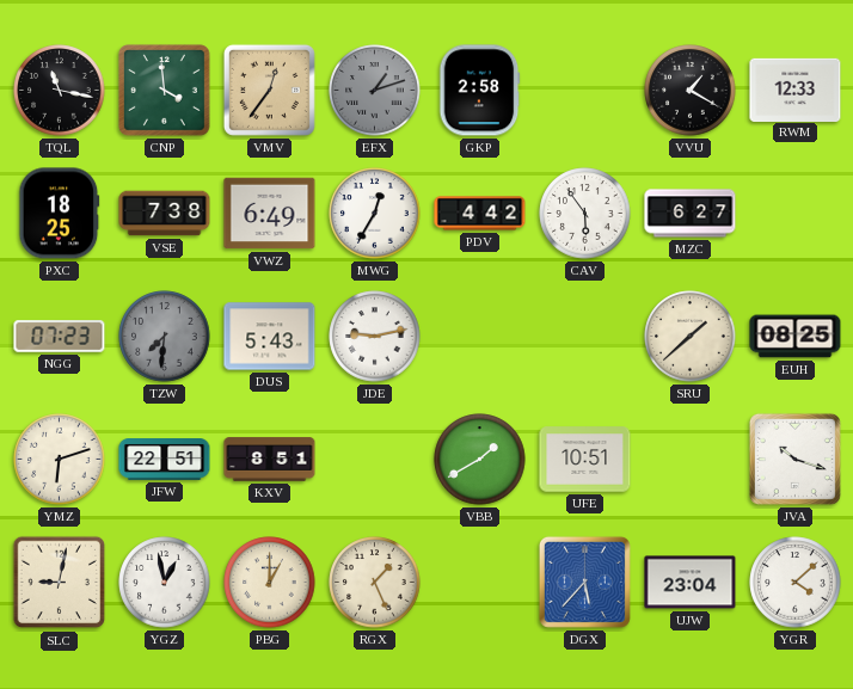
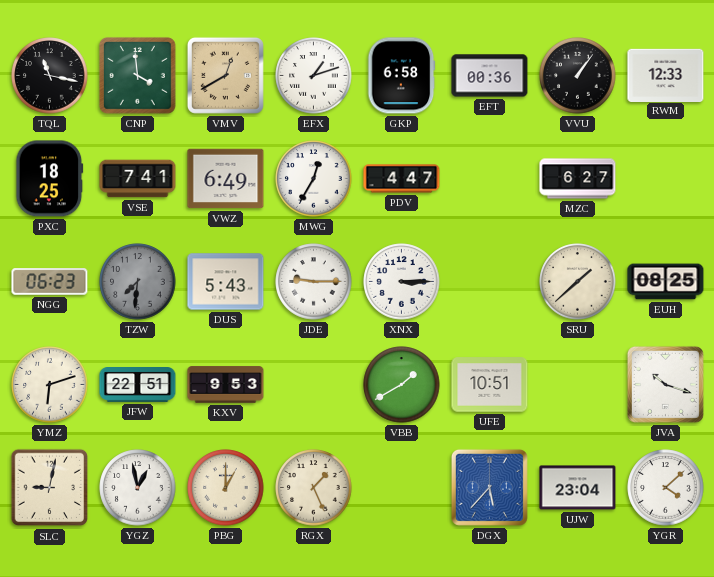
VMV: 12:36 -> 12:40 (225, 75)
EFX dial: grey -> white (314, 76)
GKP: 2:58 -> 6:58 (402, 76)
EFT: none -> 00:36 (490, 76)
VVU: 1:20 -> 1:06 (578, 76)
VSE: 7:38 -> 7:41 (138, 179)
PDV: 4:42 -> 4:47 (402, 179)
CAV: 5:54 -> none (585, 214)
NGG: 07:23 -> 06:23 (50, 282)
JDE: 9:13 -> 9:15 (314, 282)
XNX: none -> 3:15 (402, 282)
KXV: 8:51 -> 9:53 (226, 385)
